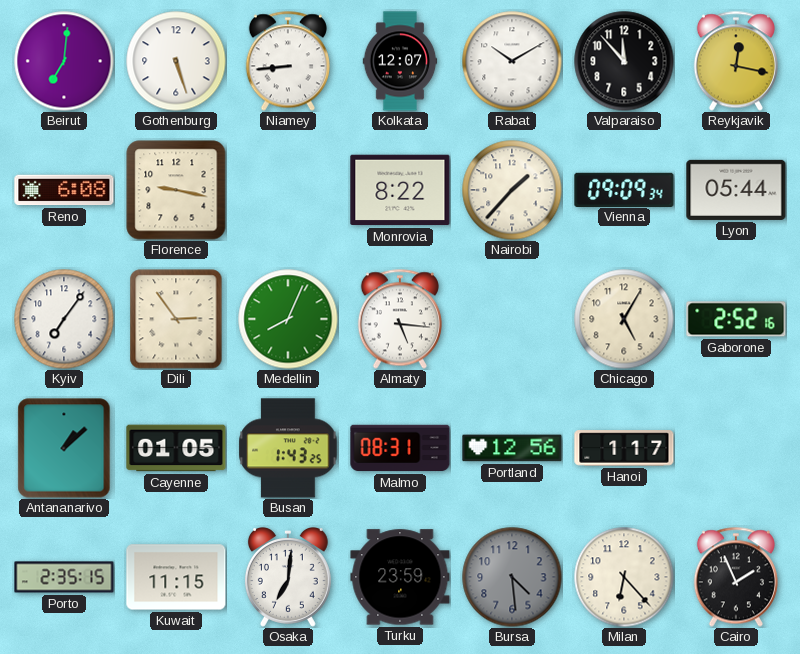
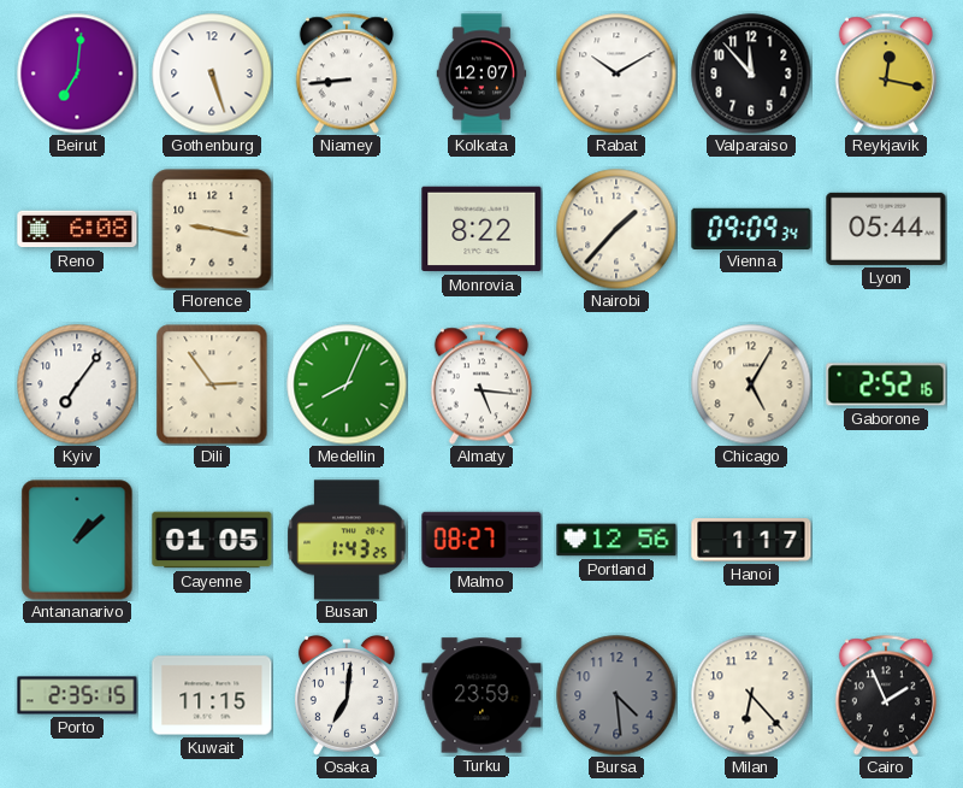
Malmo: 08:31 -> 08:27 (482, 540)
